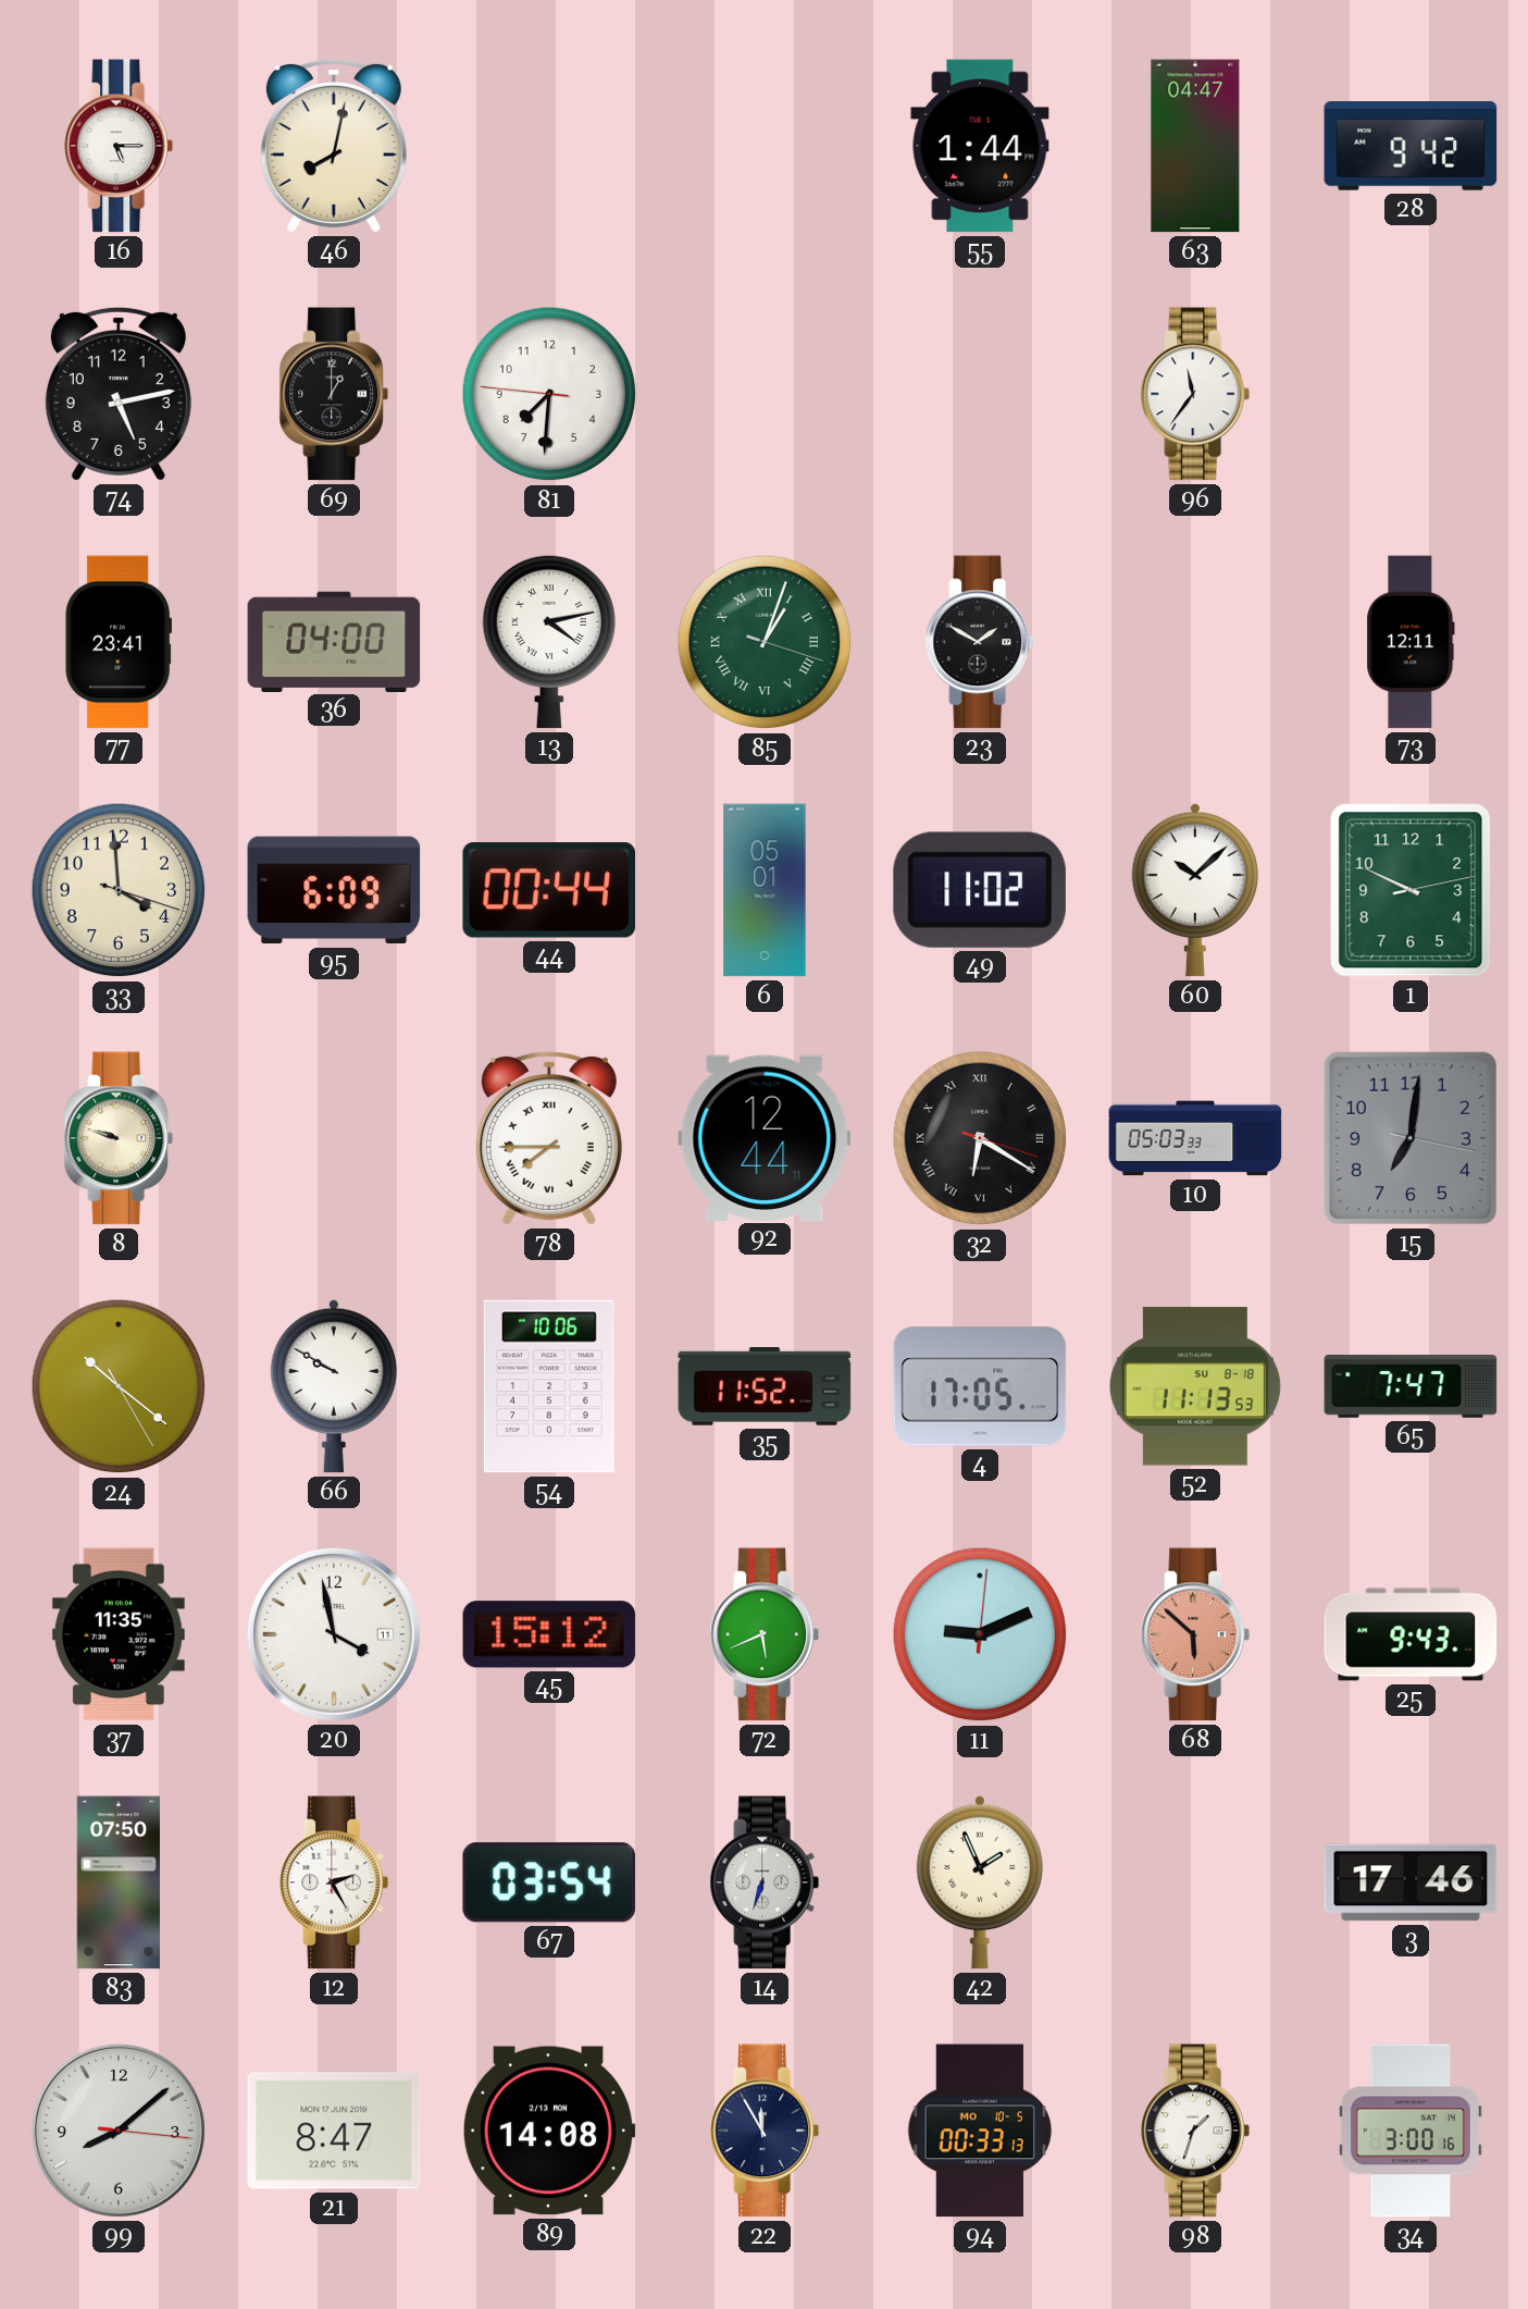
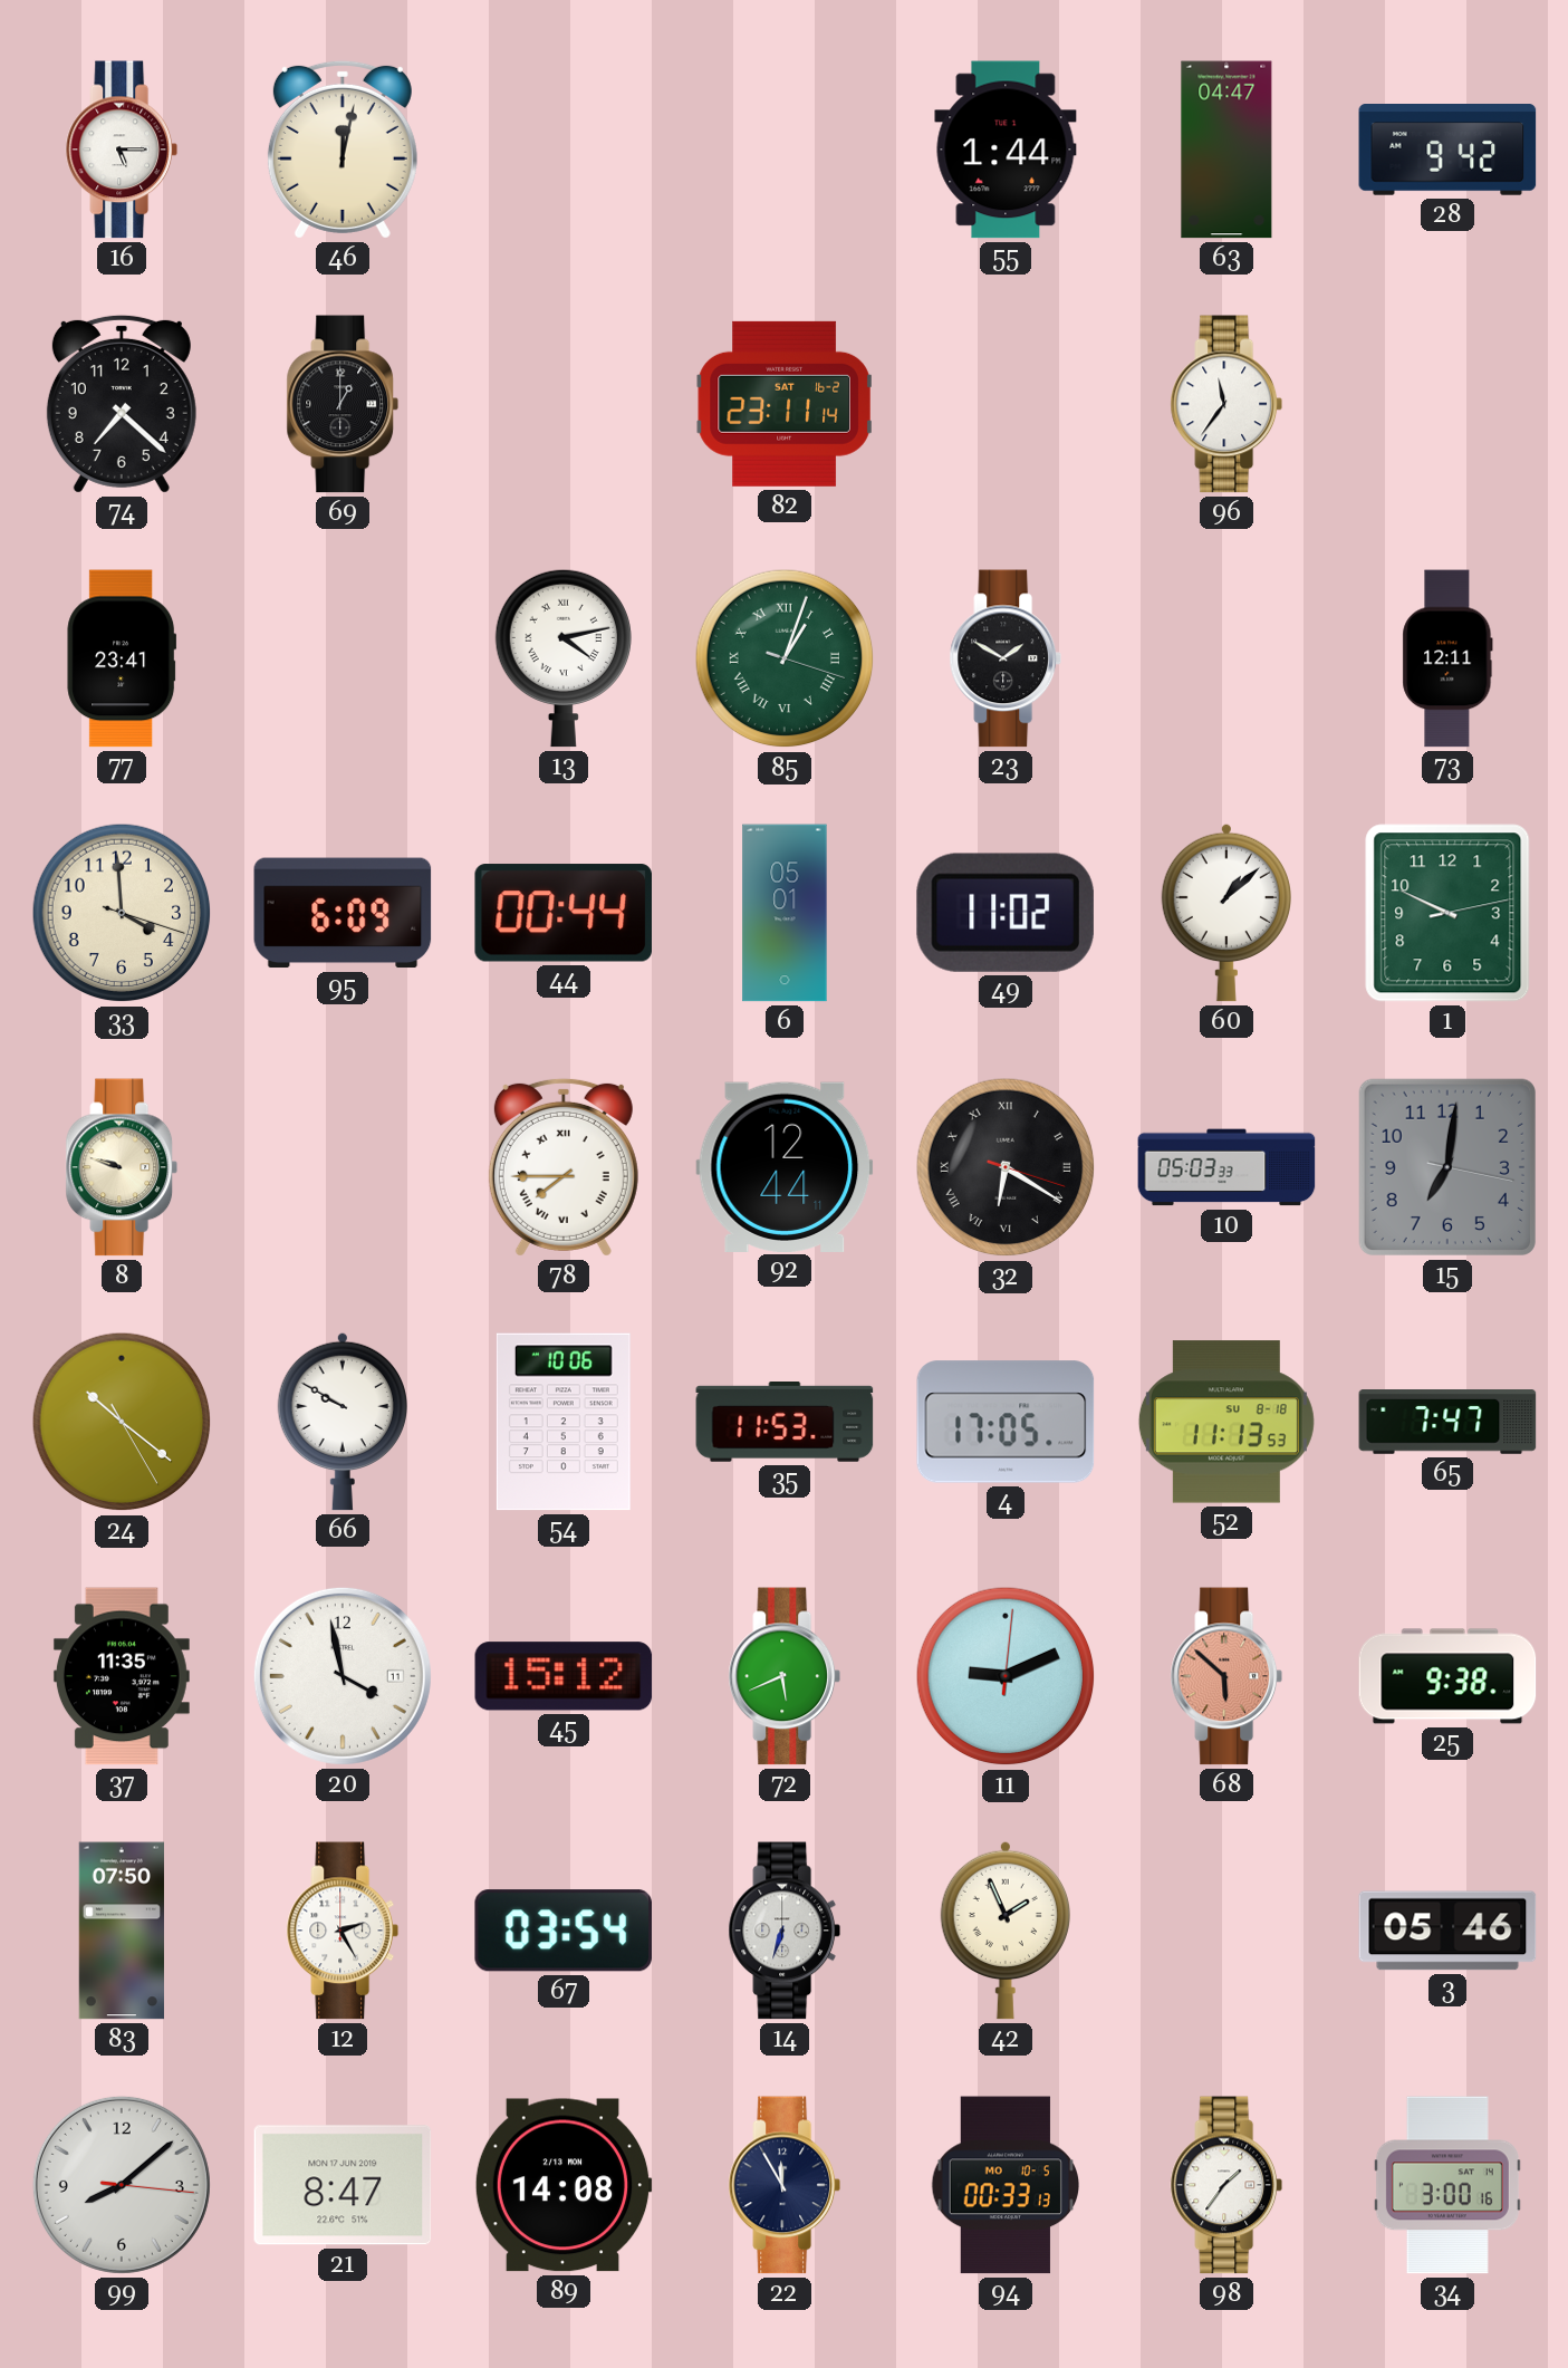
46: 8:02 -> 12:02 (343, 150)
74: 5:13 -> 7:22 (122, 404)
81: 7:30 -> none (549, 394)
82: none -> 23:11 (785, 404)
36: 04:00 -> none (334, 641)
60: 10:08 -> 1:08 (1225, 913)
35: 11:52 -> 11:53 (785, 1423)
25: 9:43 -> 9:38 (1447, 1676)
3: 17:46 -> 05:46 (1447, 1931)
98: 1:33 -> 1:36 (1226, 2185)
